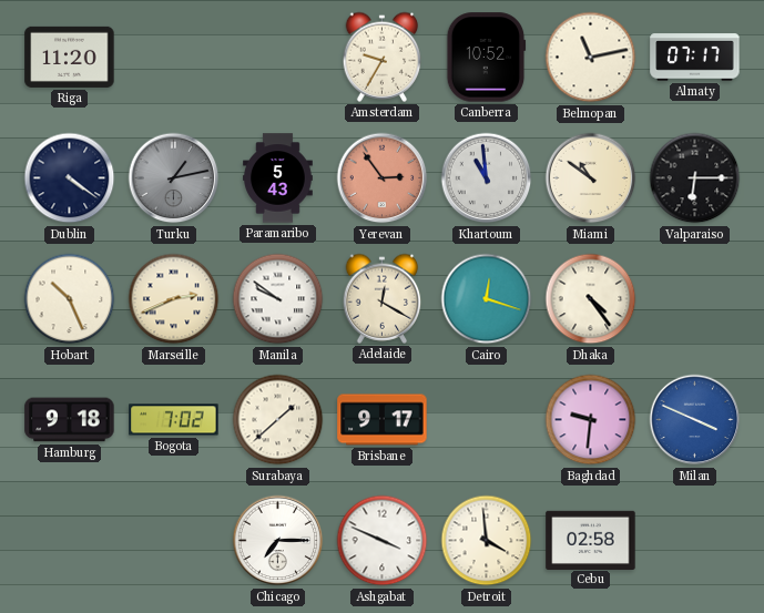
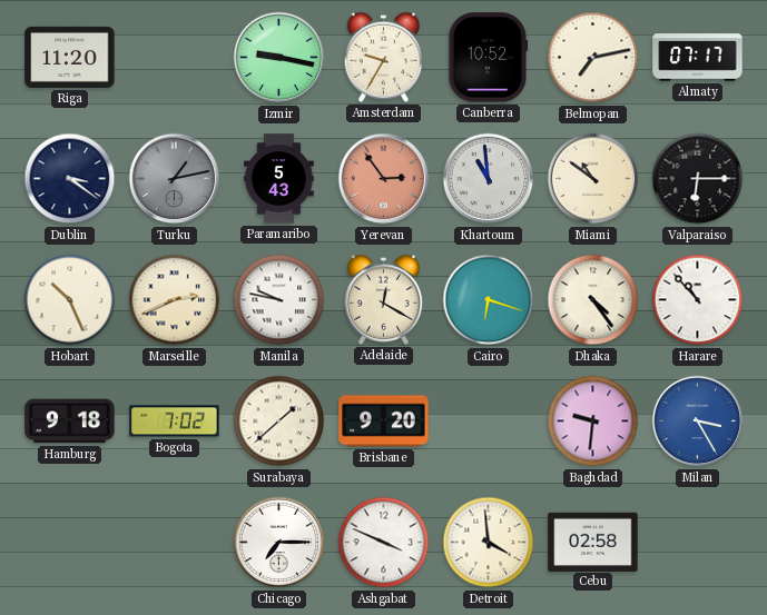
Izmir: none -> 9:17 (279, 58)
Belmopan: 11:13 -> 7:13 (593, 58)
Dublin: 4:21 -> 3:21 (70, 179)
Manila: 9:51 -> 9:47 (279, 300)
Cairo: 12:18 -> 6:18 (489, 300)
Harare: none -> 10:53 (698, 300)
Brisbane: 9:17 -> 9:20 (384, 421)
Milan: 3:49 -> 3:25 (698, 421)
